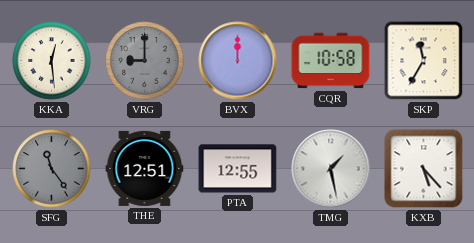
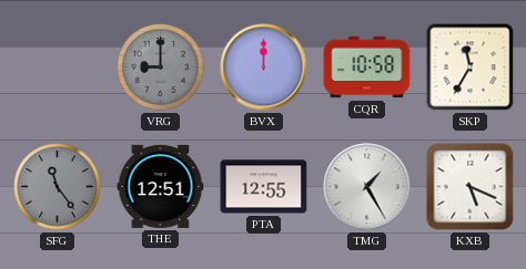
KKA: 12:29 -> none (52, 61)
TMG: 1:28 -> 1:25 (367, 187)
KXB: 5:23 -> 5:19 (471, 187)
